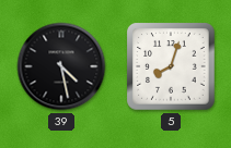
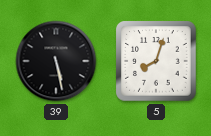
39: 4:28 -> 5:28 (56, 61)
